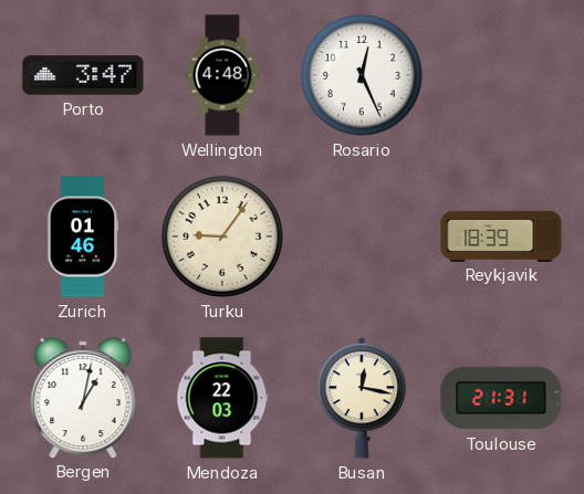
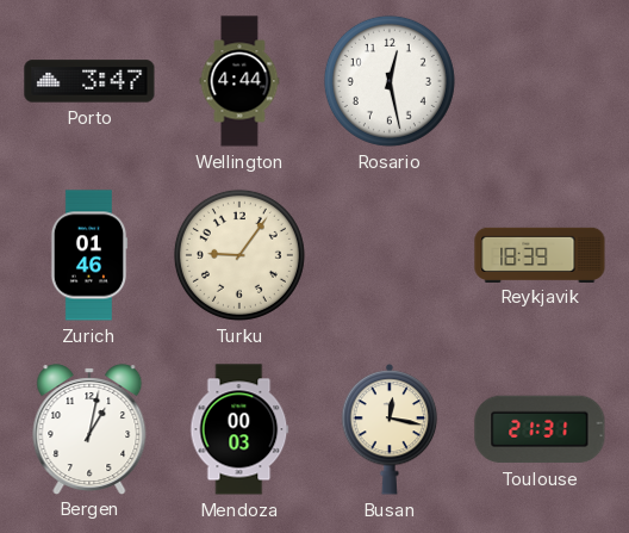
Wellington: 4:48 -> 4:44 (239, 81)
Rosario: 12:26 -> 12:28 (390, 81)
Mendoza: 22:03 -> 00:03 (239, 429)
